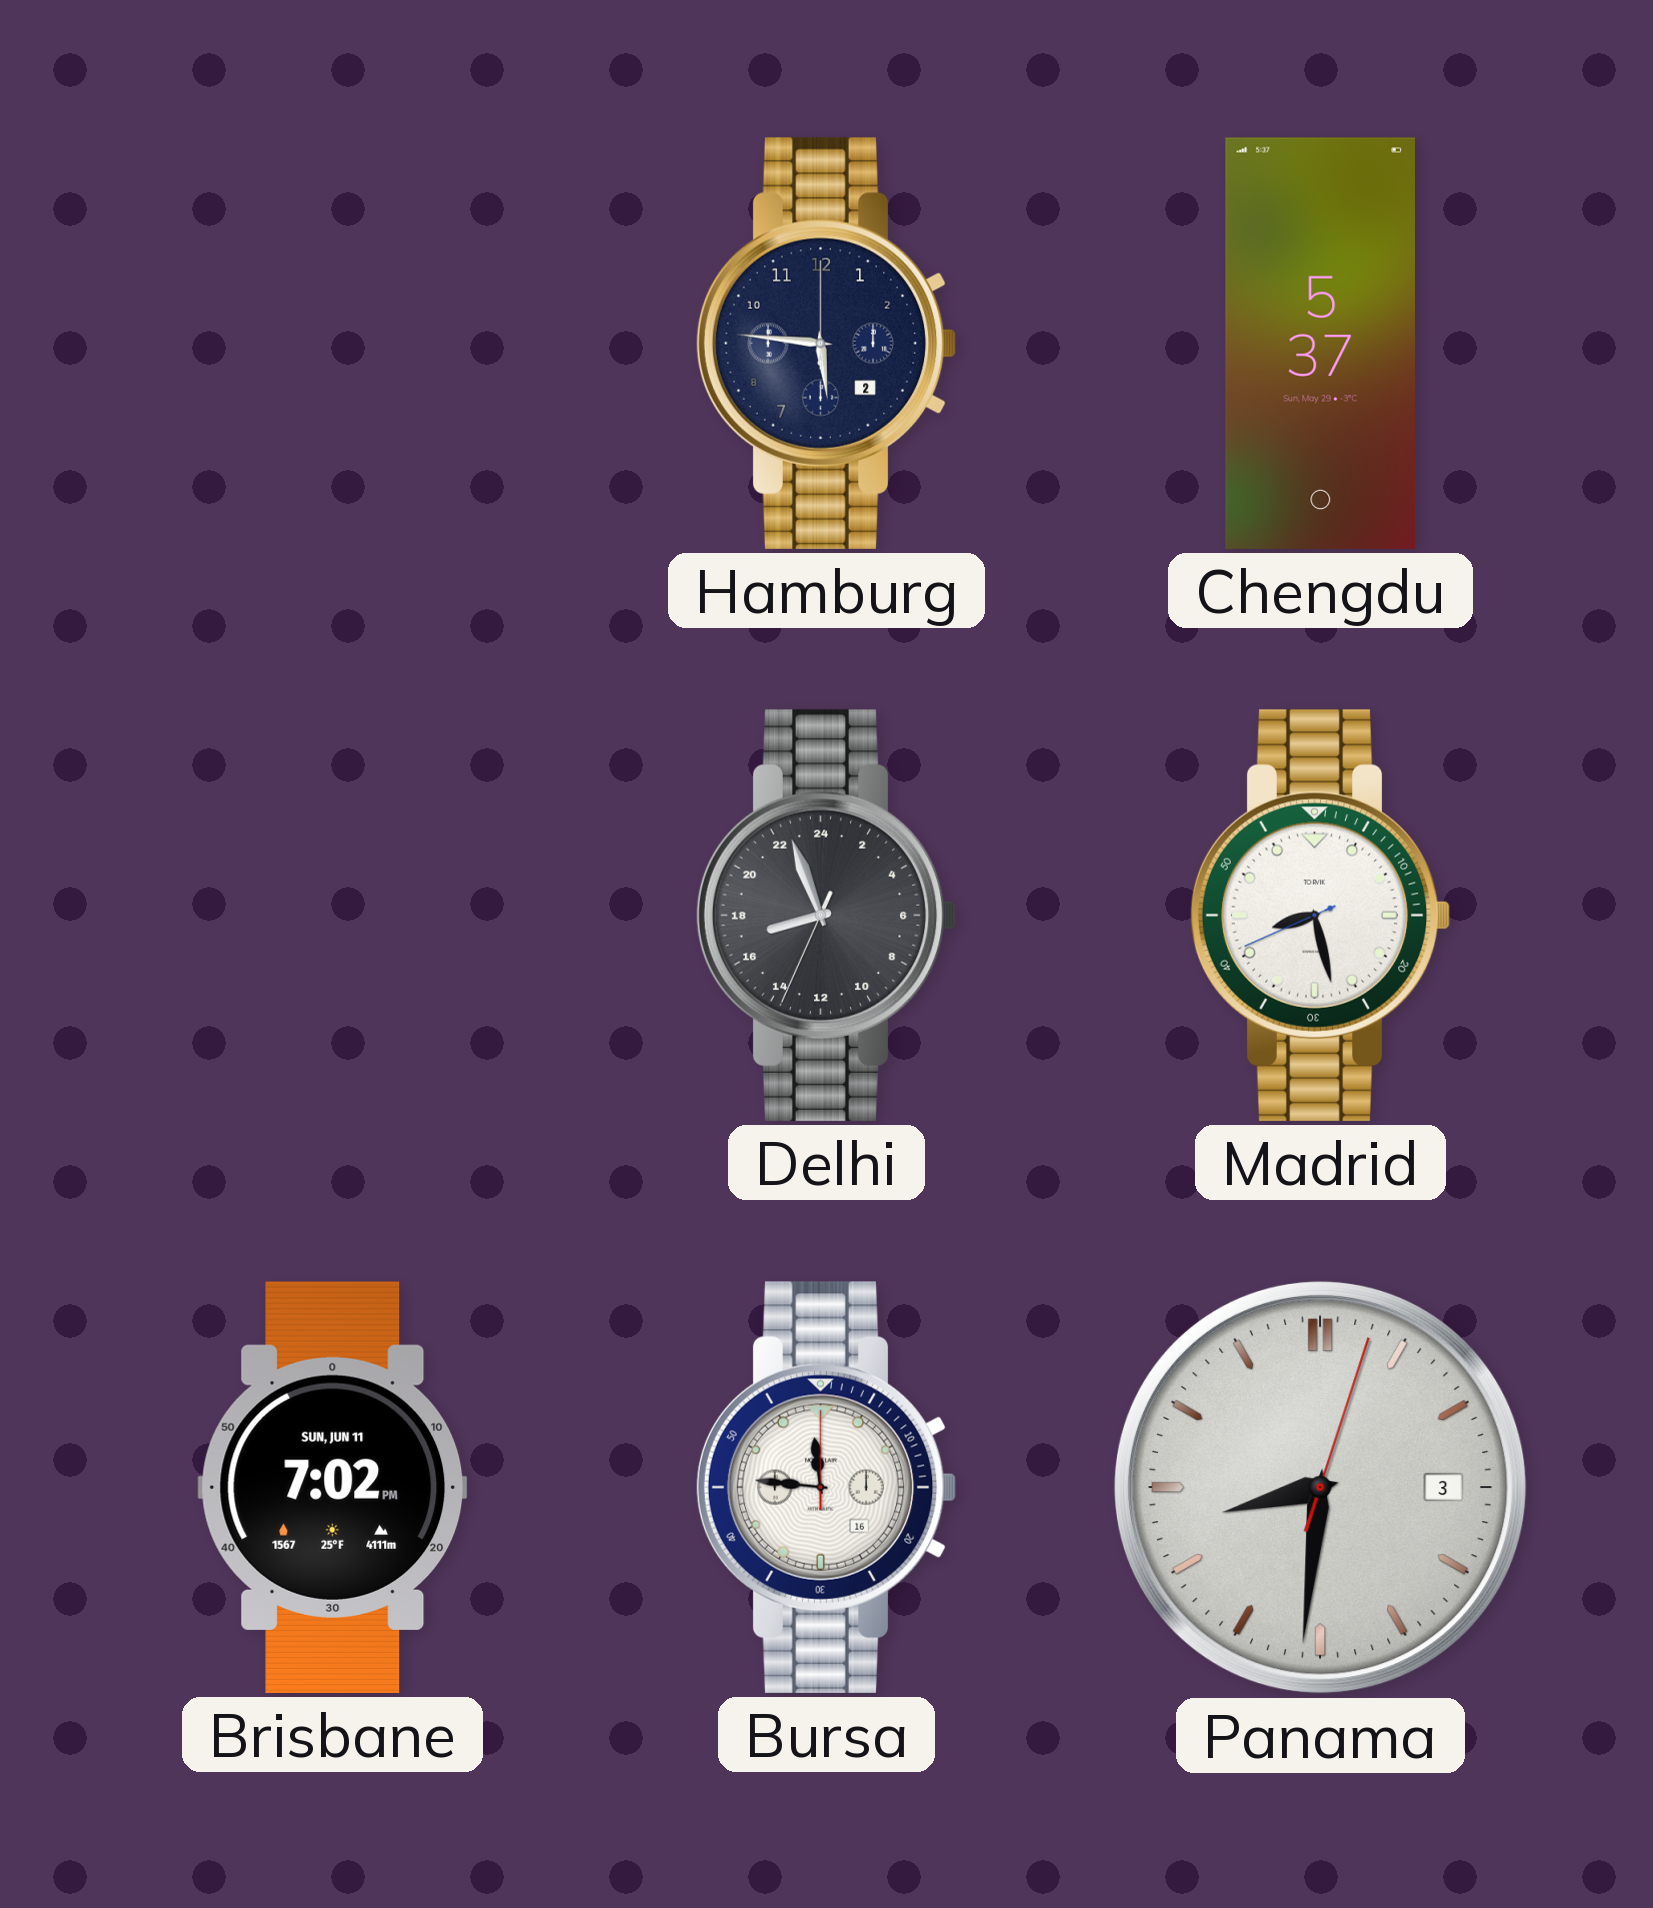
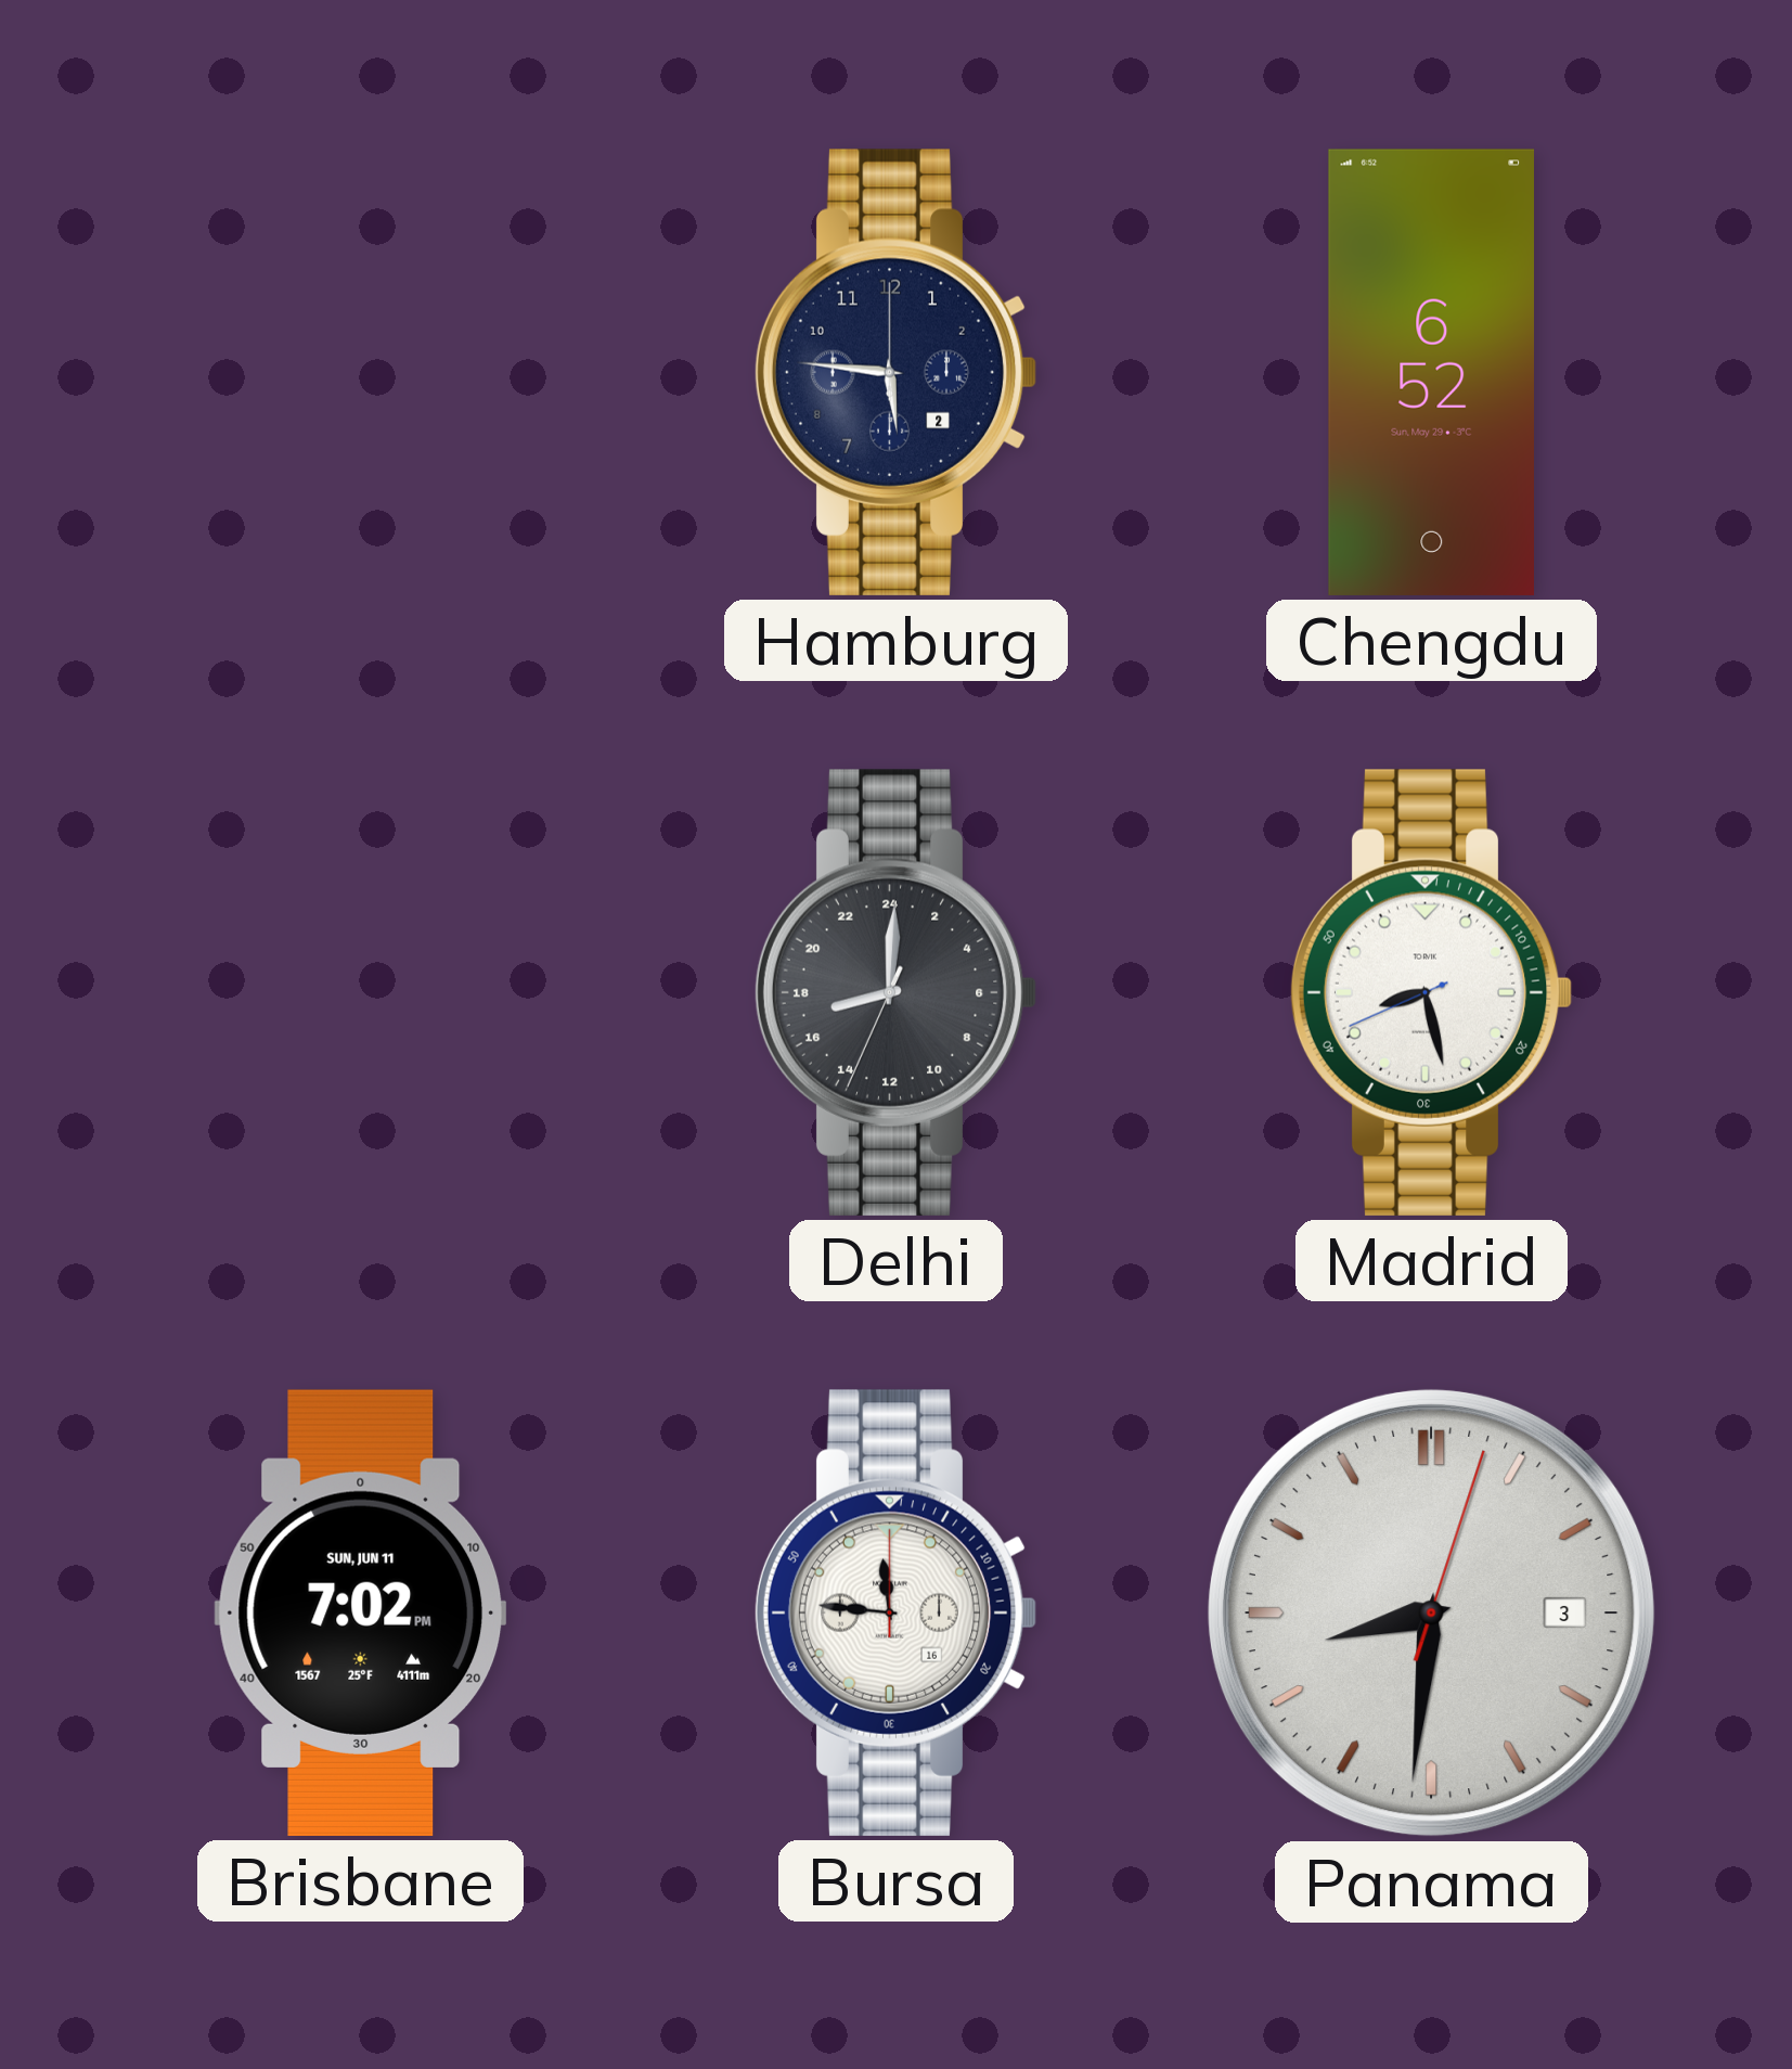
Chengdu: 5:37 -> 6:52 (1431, 372)
Delhi: 16:56 -> 17:00 (895, 992)
